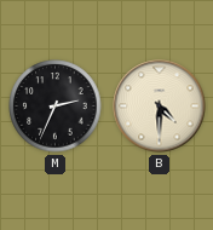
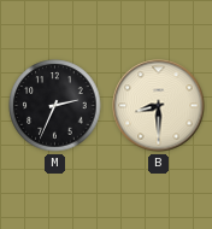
B: 4:30 -> 8:30 (159, 106)
